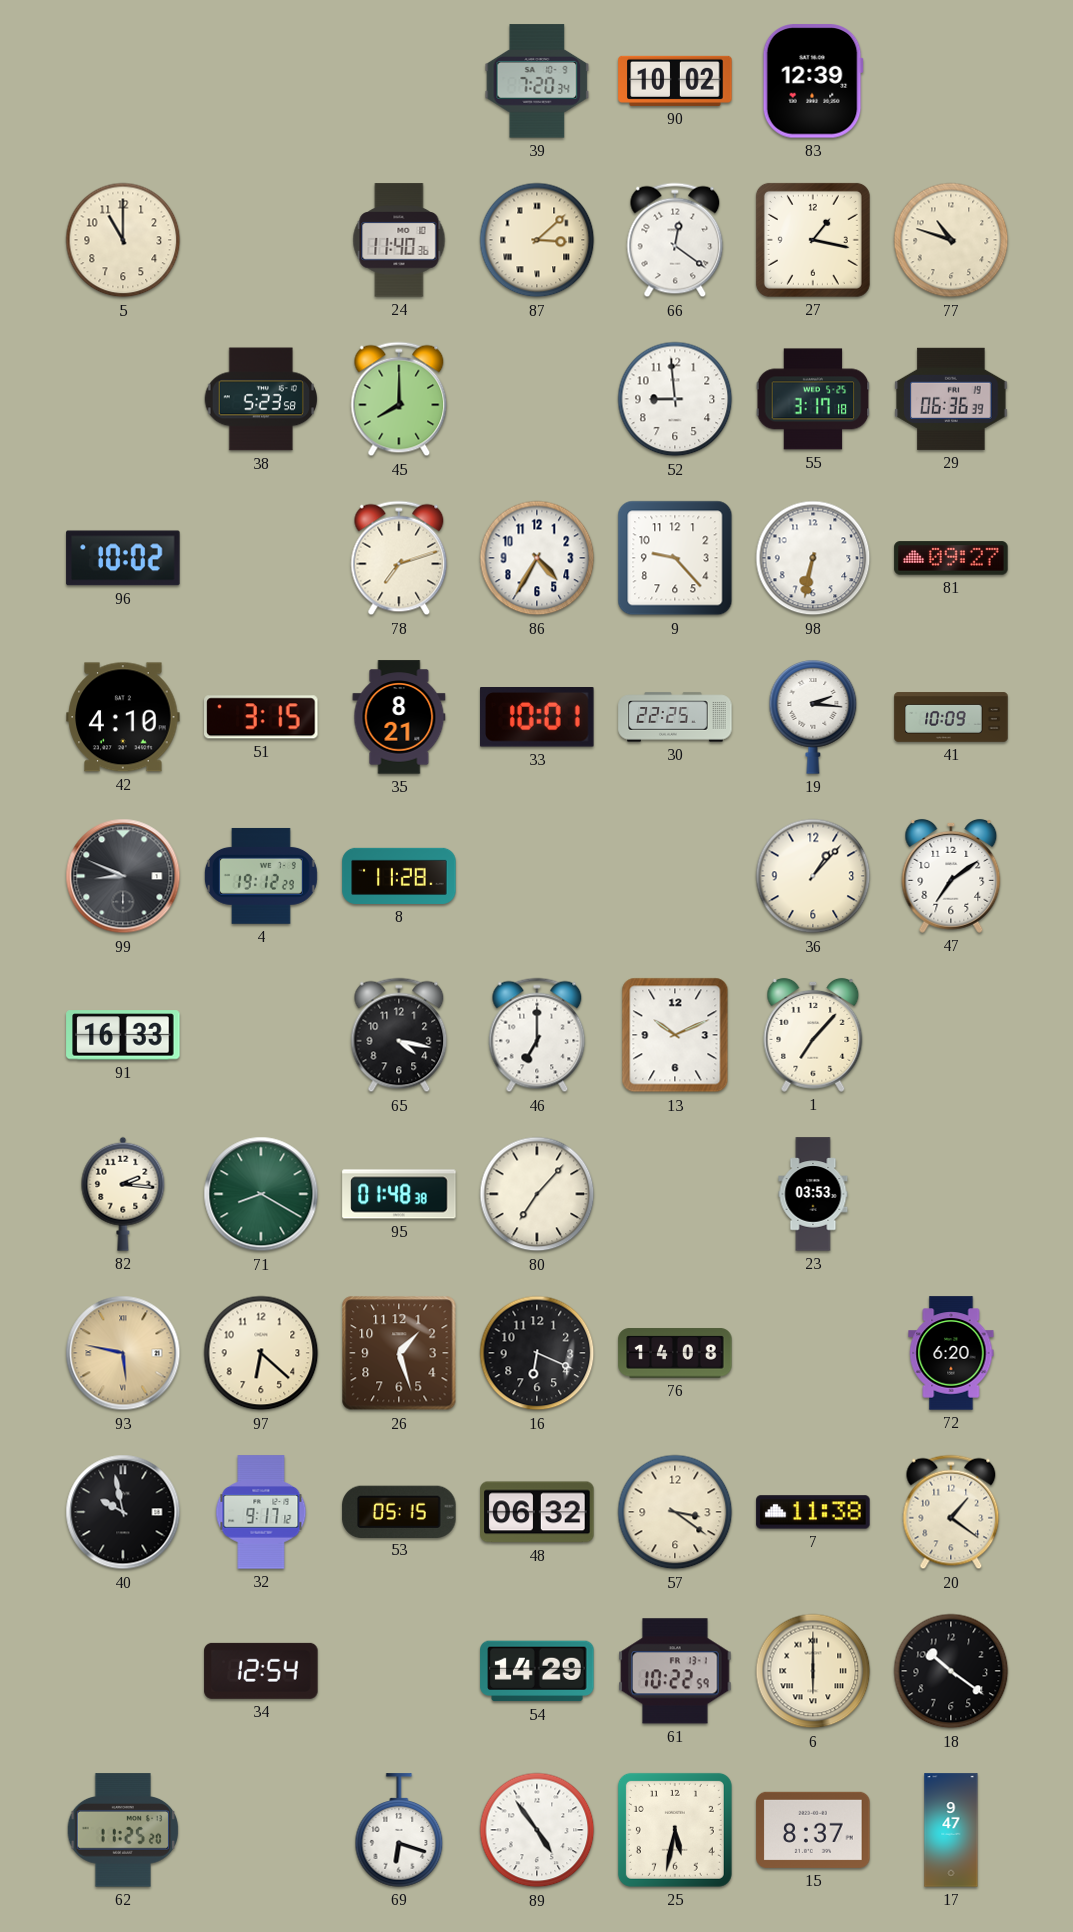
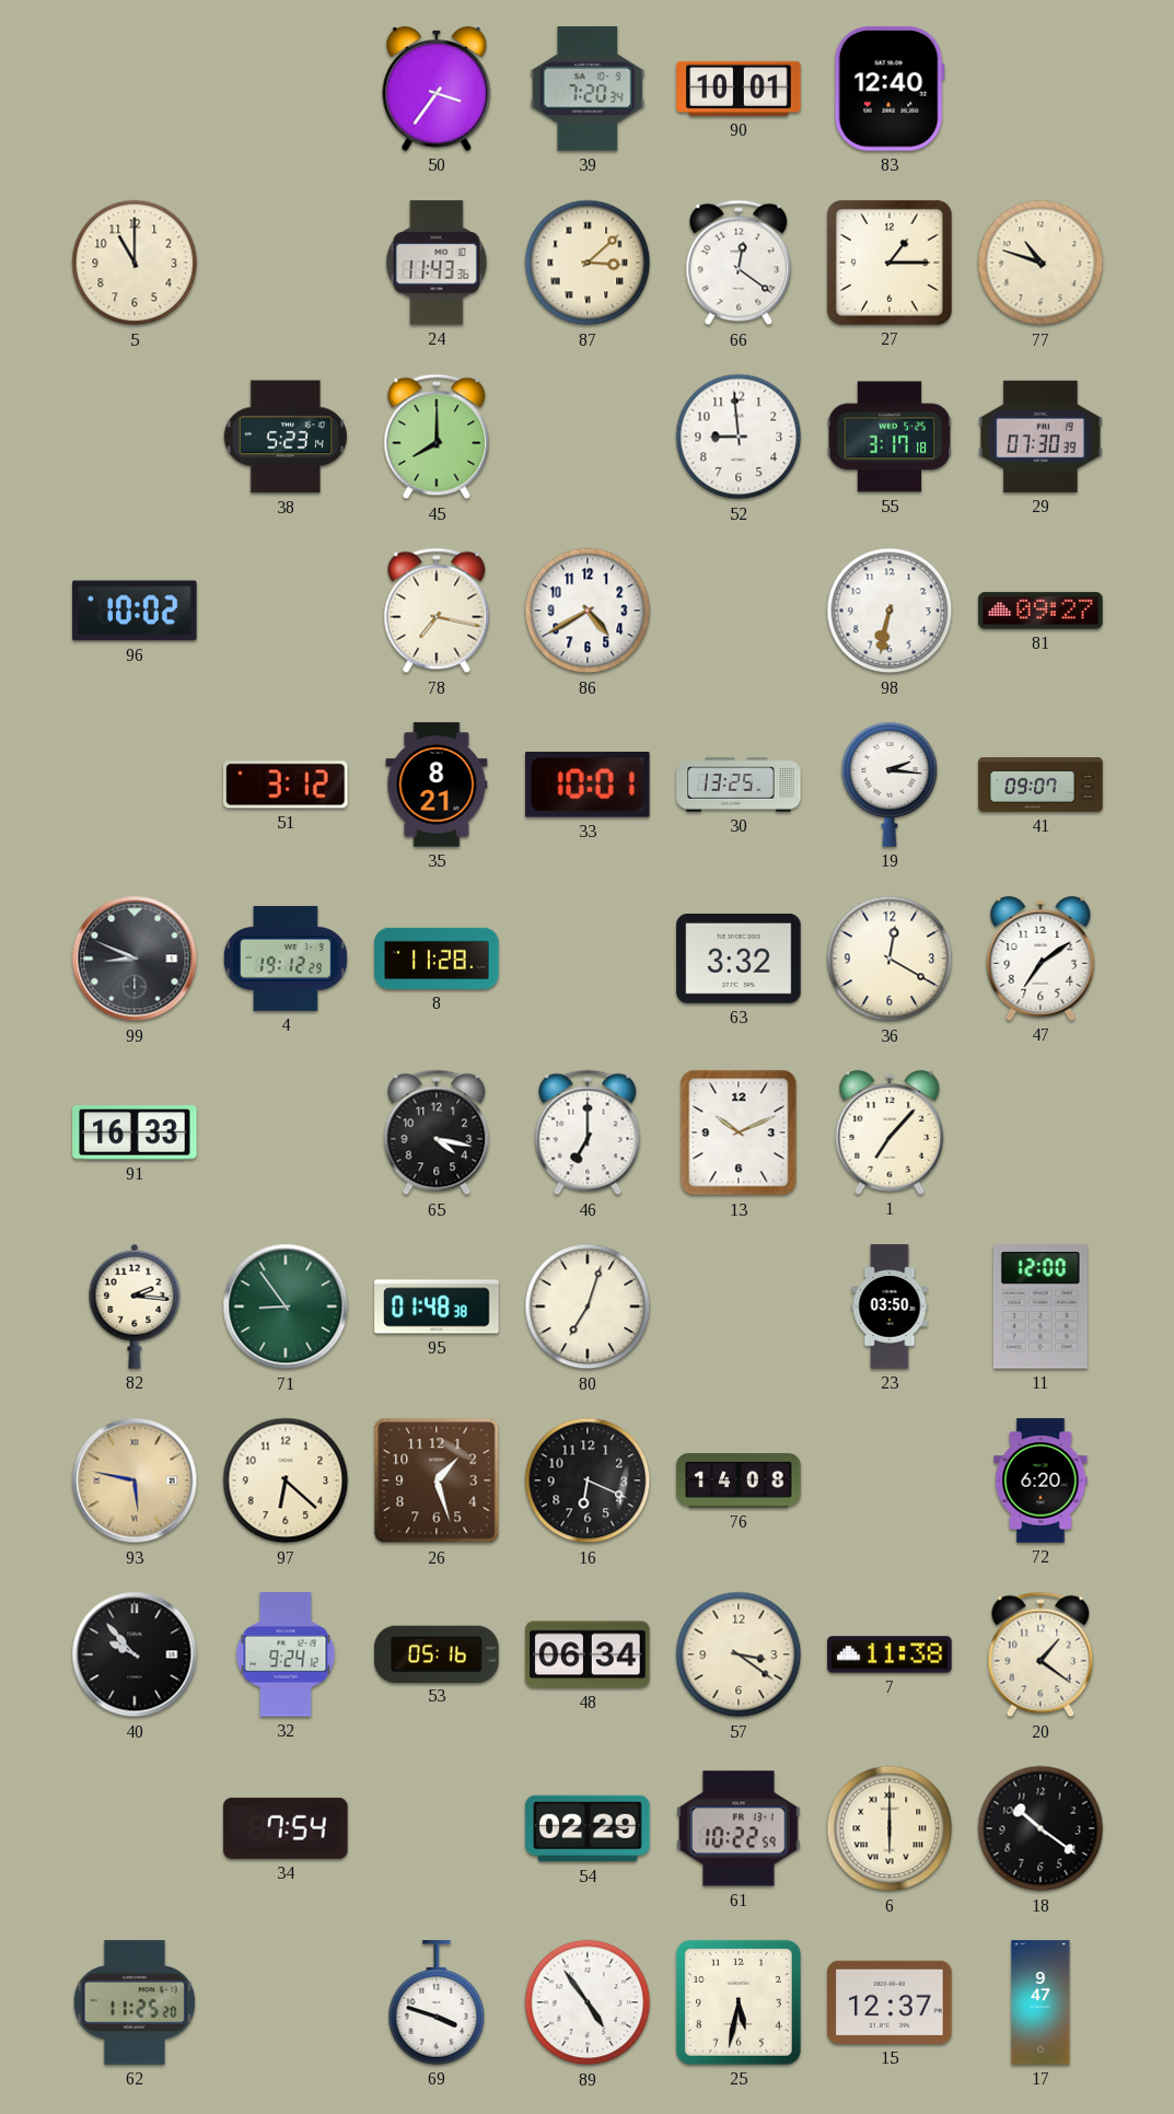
50: none -> 3:36 (437, 89)
90: 10:02 -> 10:01 (739, 89)
83: 12:39 -> 12:40 (890, 89)
24: 11:40 -> 11:43 (437, 263)
27: 1:17 -> 1:15 (890, 263)
38: 5:23:58 -> 5:23:14 (284, 437)
29: 06:36 -> 07:30 (1041, 437)
78: 7:12 -> 7:17 (437, 611)
86: 4:35 -> 4:40 (588, 611)
9: 9:23 -> none (675, 558)
42: 4:10 -> none (123, 717)
51: 3:15 -> 3:12 (286, 785)
30: 22:25 -> 13:25 (739, 785)
41: 10:09 -> 09:07 (1041, 785)
63: none -> 3:32 (739, 959)
36: 1:07 -> 12:20 (890, 959)
71: 8:20 -> 8:54 (286, 1306)
80: 7:07 -> 7:03 (588, 1306)
23: 03:53 -> 03:50 (890, 1306)
11: none -> 12:00 (1041, 1306)
40: 9:58 -> 9:53 (135, 1654)
32: 9:17 -> 9:24 (286, 1654)
53: 05:15 -> 05:16 (437, 1653)
48: 06:32 -> 06:34 (588, 1654)
34: 12:54 -> 7:54 (286, 1828)
54: 14:29 -> 02:29 (588, 1828)
69: 6:18 -> 3:48 (437, 2002)
15: 8:37 -> 12:37 (890, 2002)
